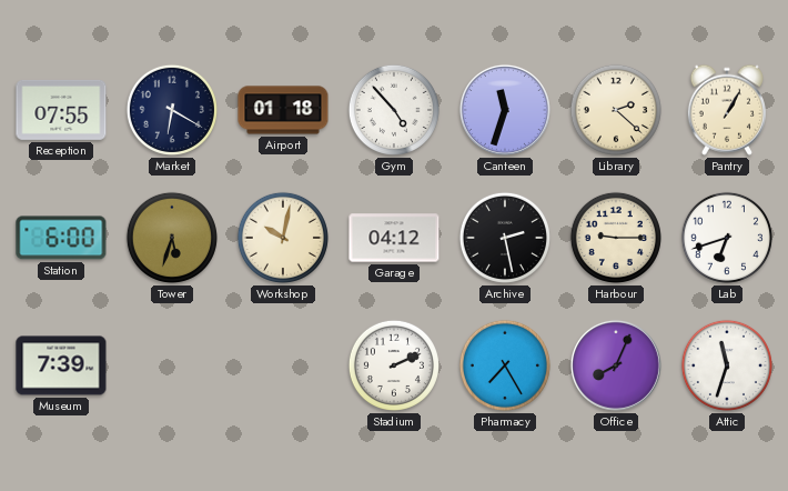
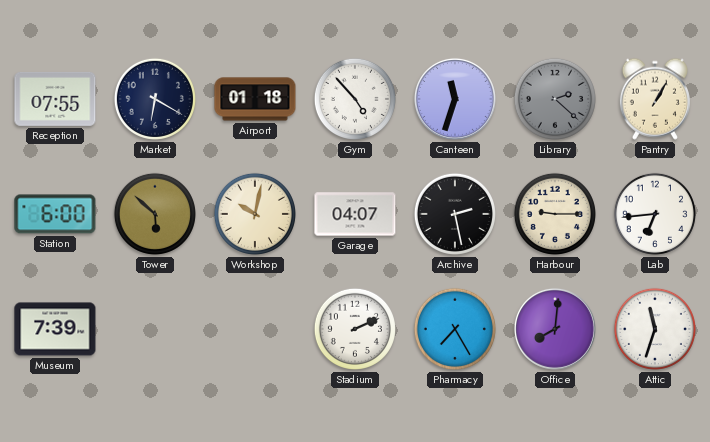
Library dial: cream -> grey (555, 99)
Tower: 5:33 -> 5:52 (155, 214)
Garage: 04:12 -> 04:07 (355, 214)
Lab: 6:42 -> 6:44 (655, 214)
Office: 8:04 -> 8:01 (555, 329)
